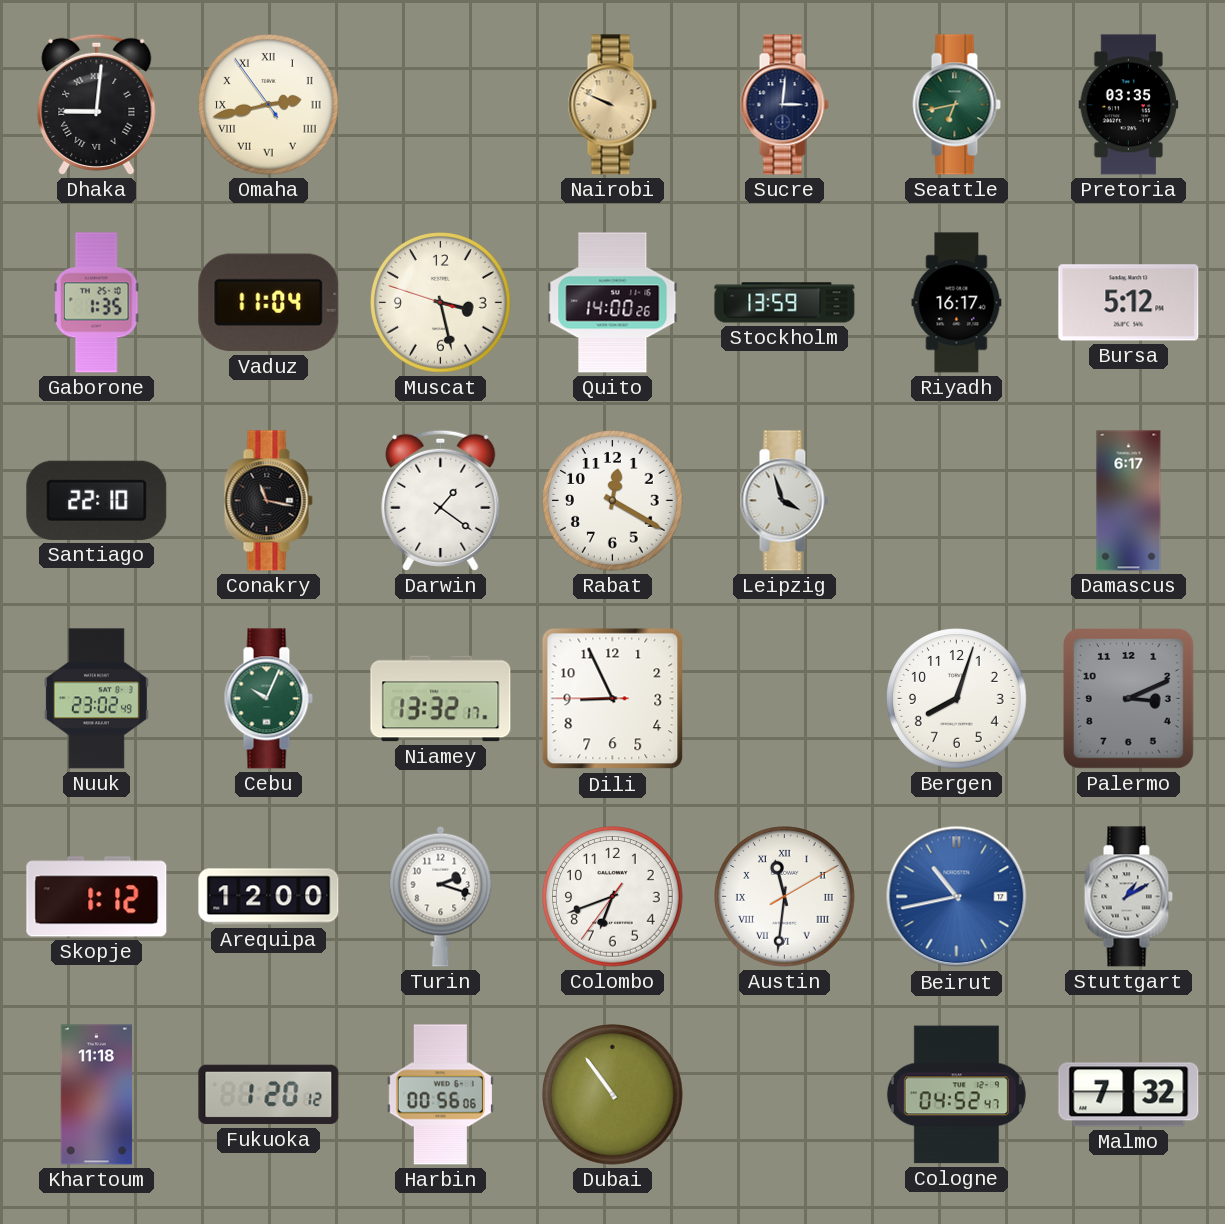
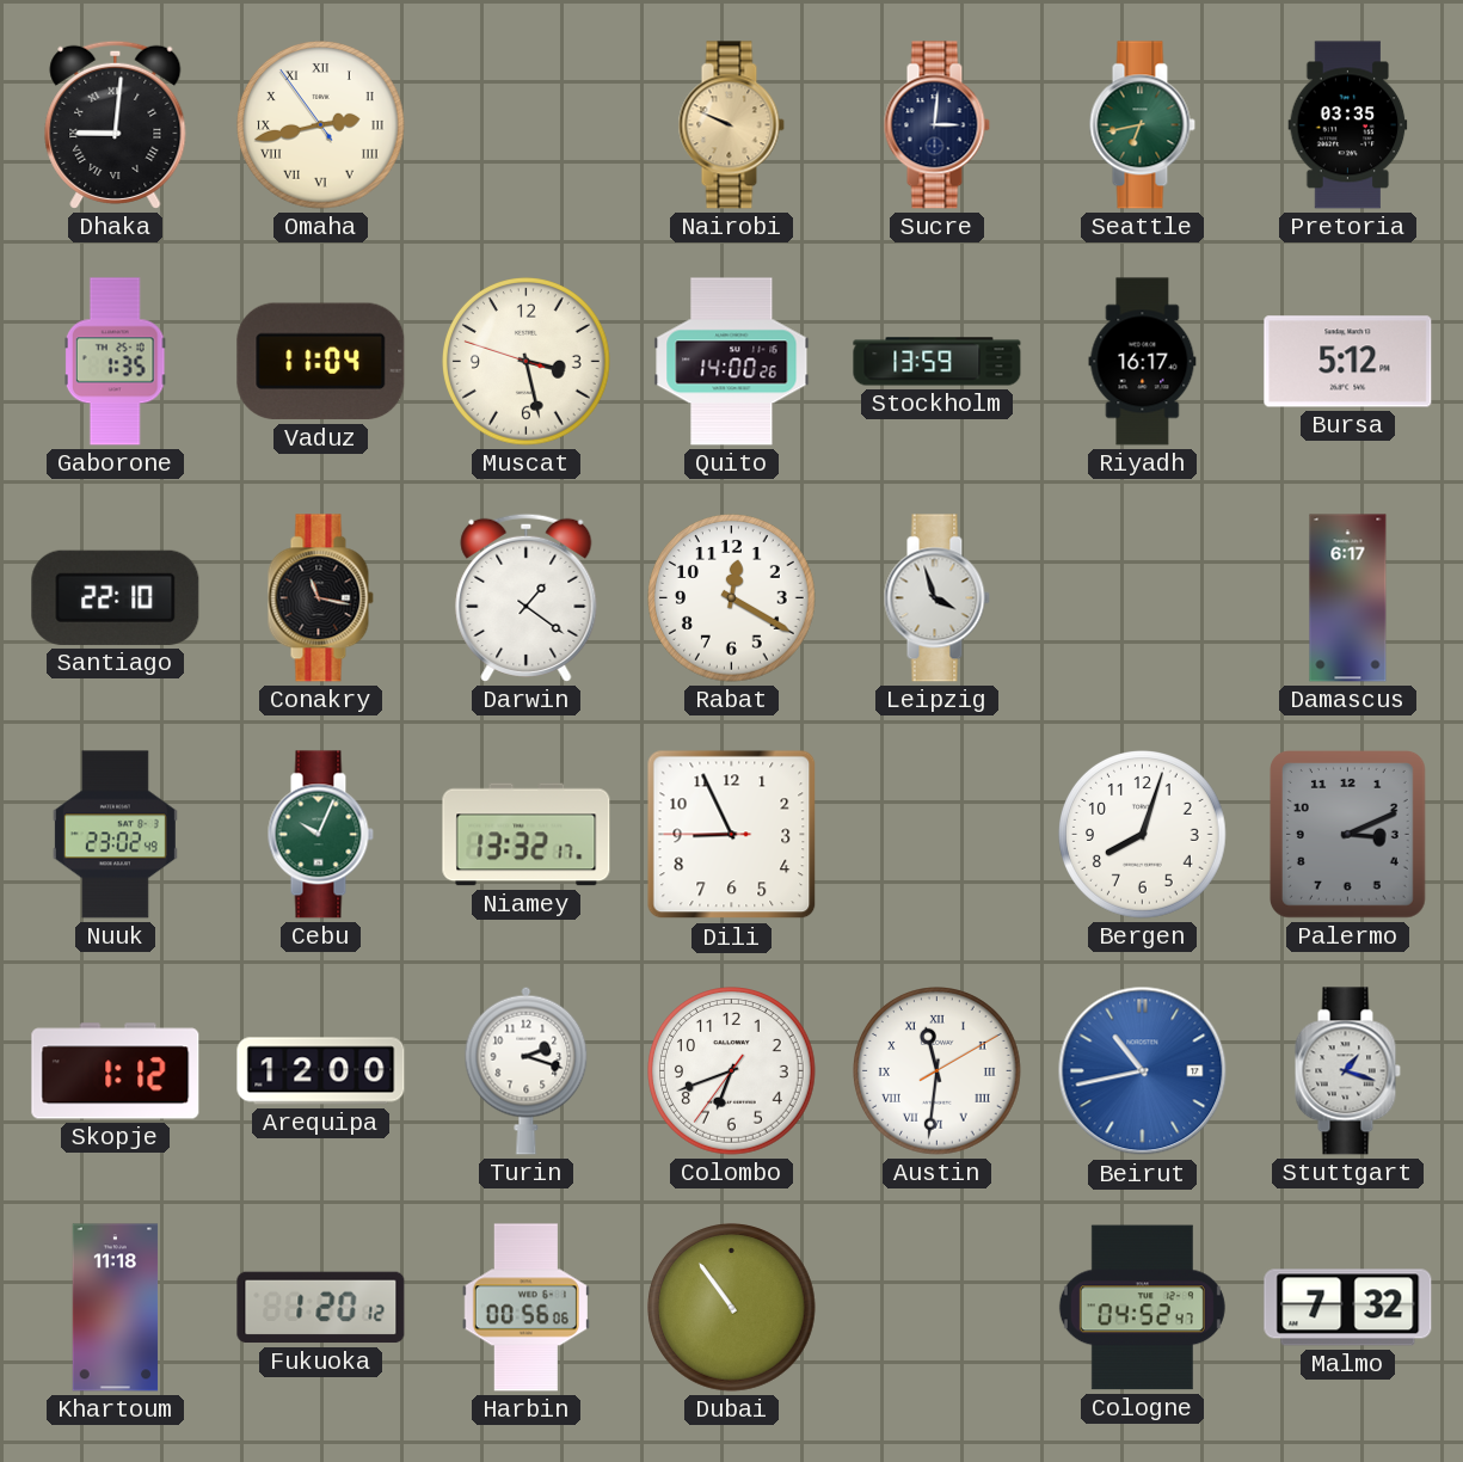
Stuttgart: 1:10 -> 1:18 (1347, 1071)
